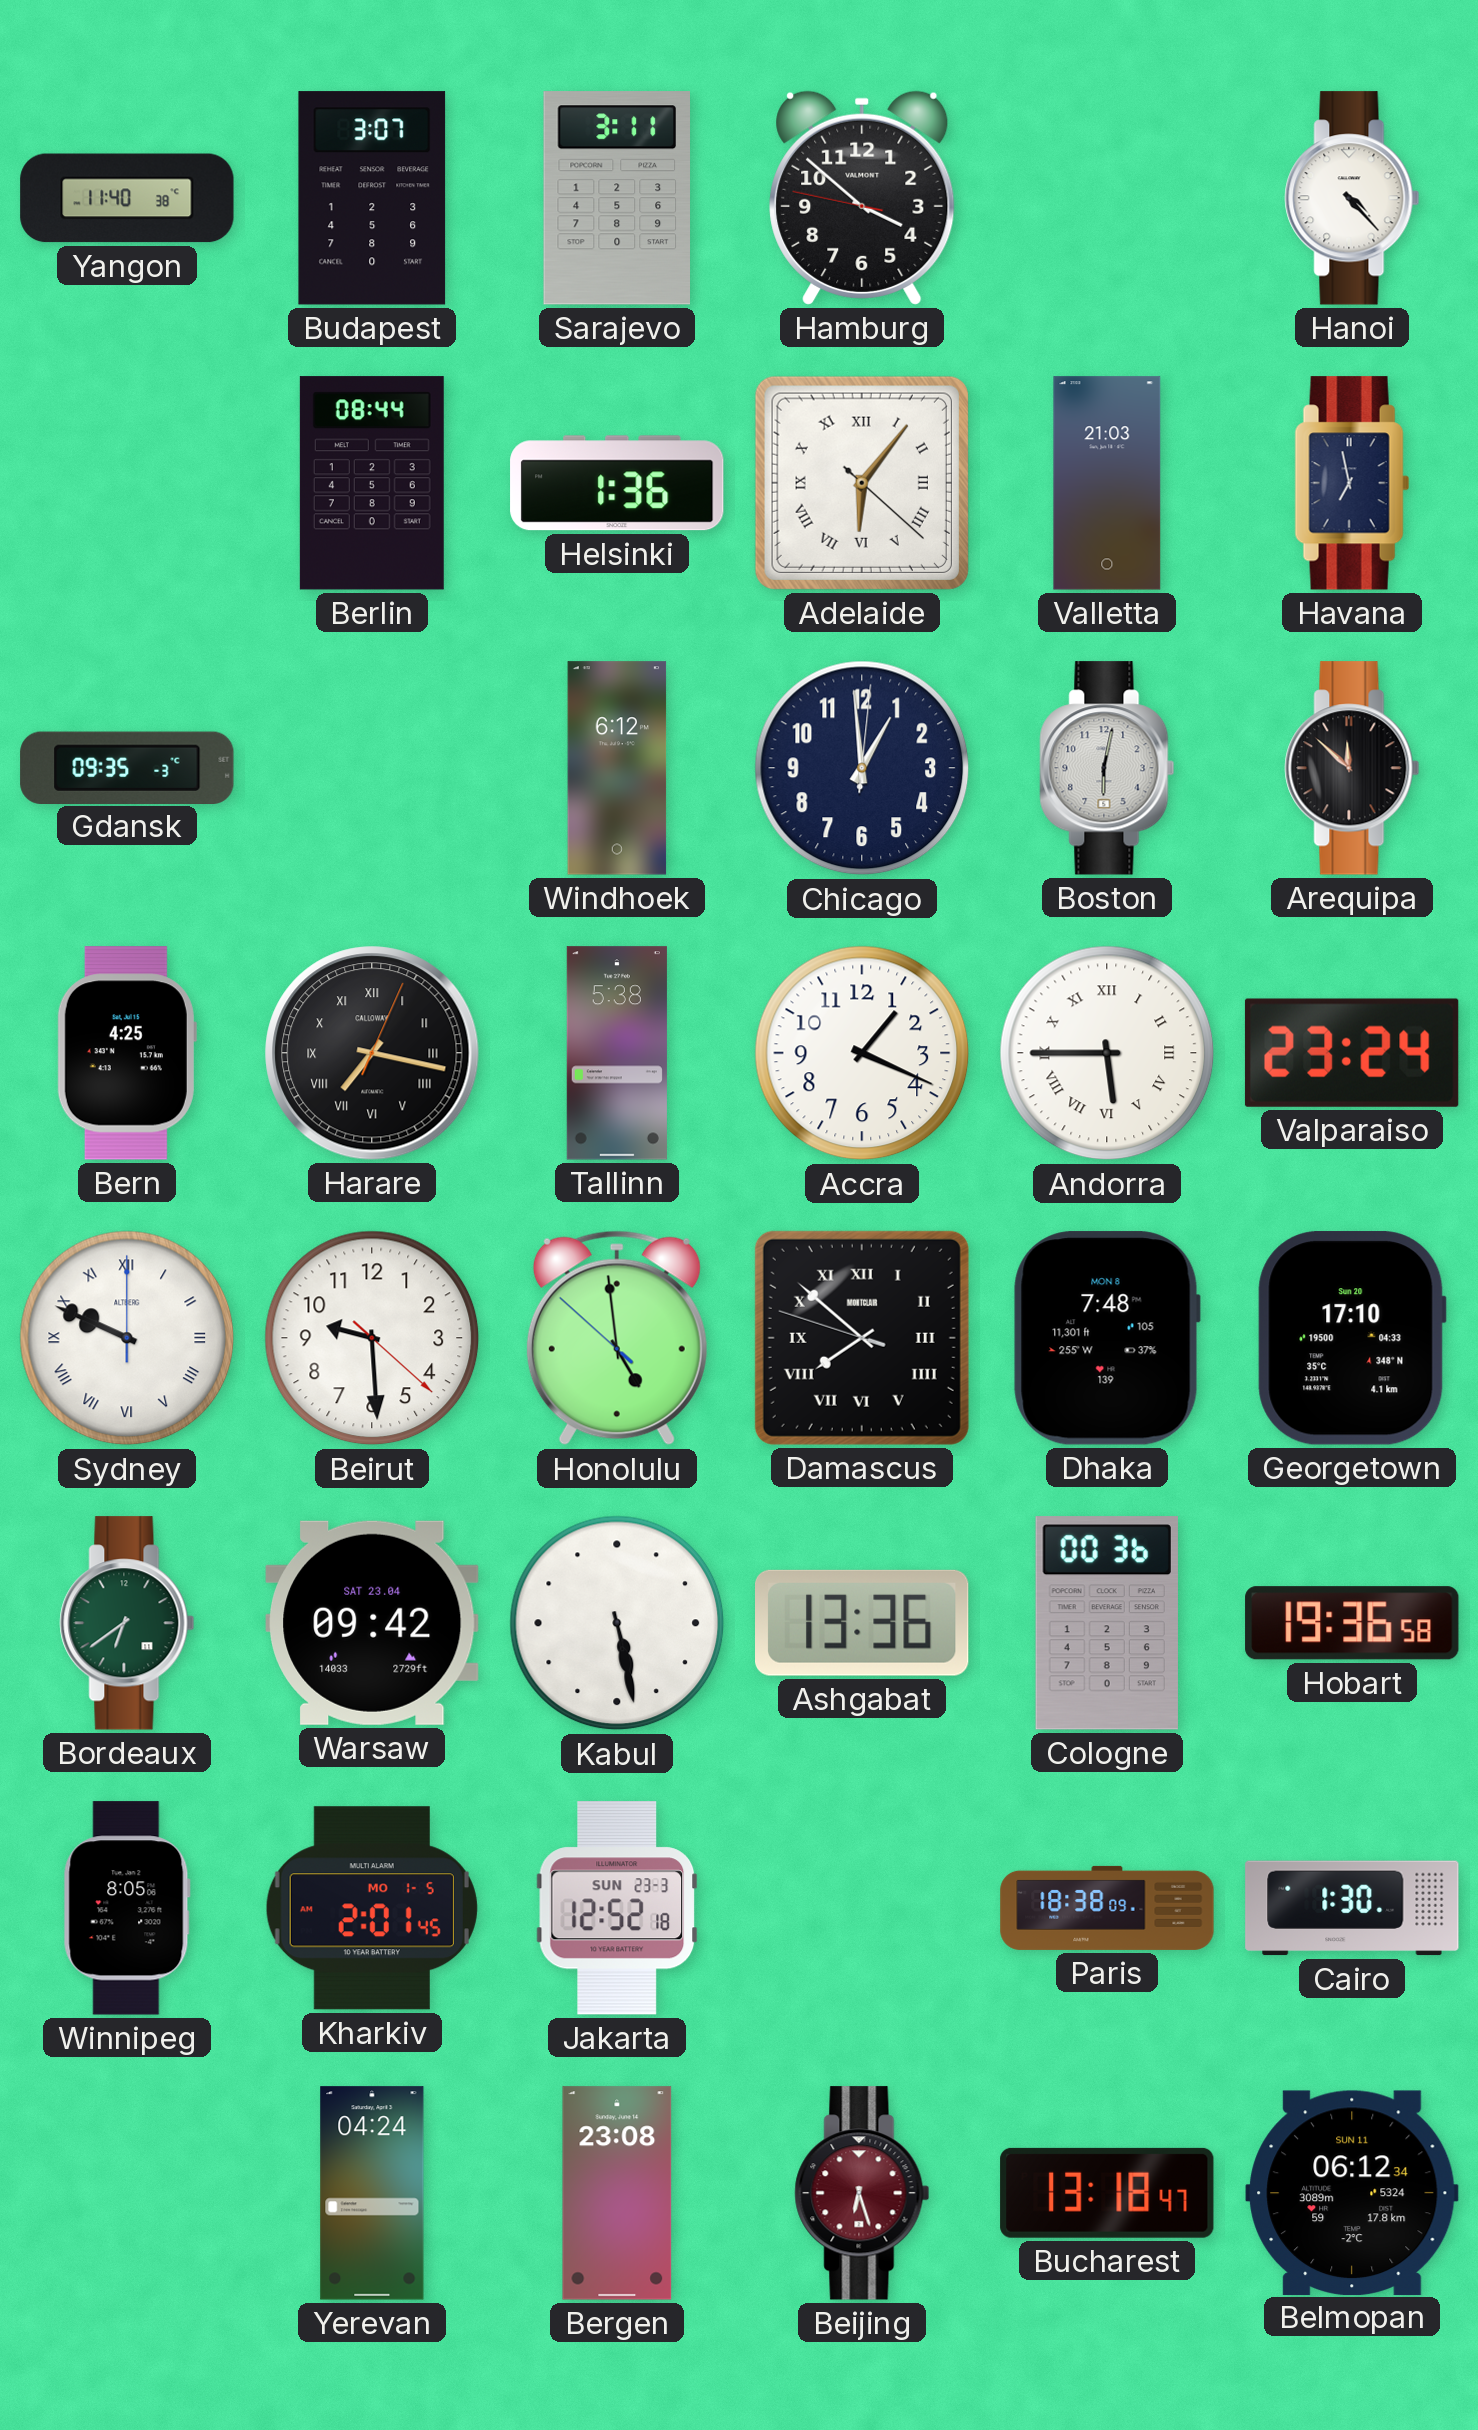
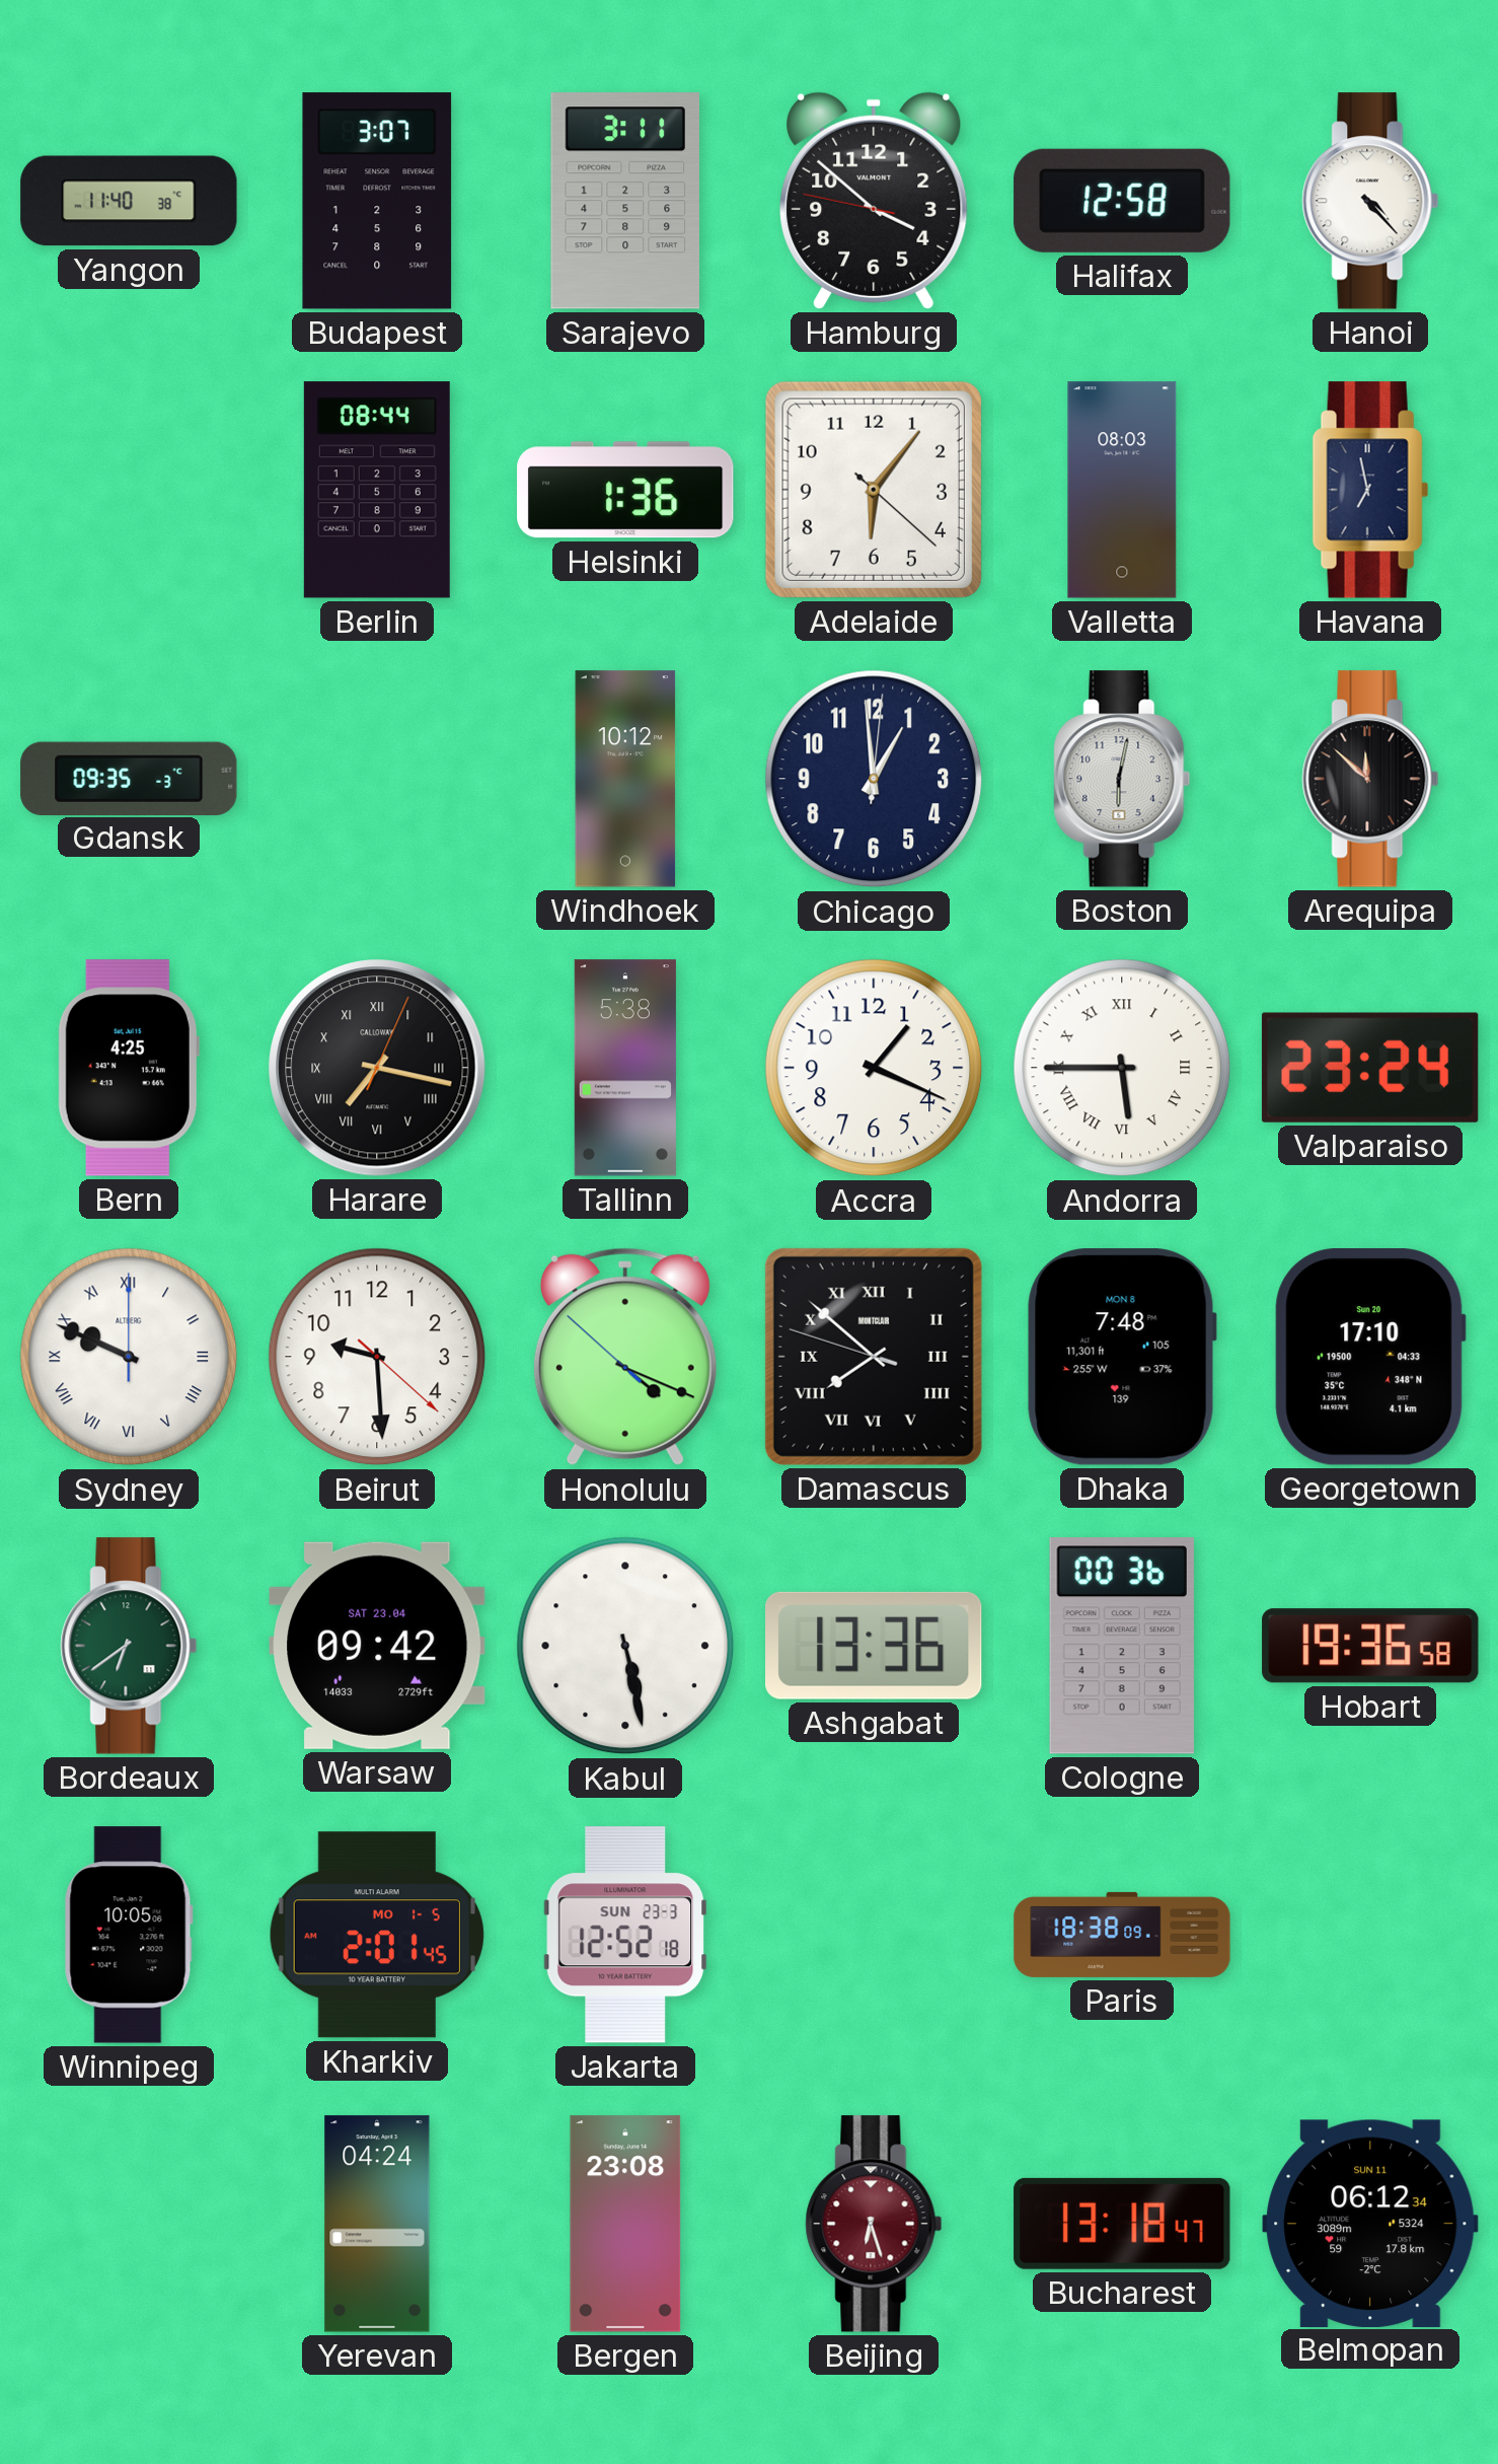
Halifax: none -> 12:58 (1122, 201)
Adelaide numerals: Roman -> Arabic (874, 490)
Valletta: 21:03 -> 08:03 (1122, 490)
Windhoek: 6:12 -> 10:12 (625, 779)
Honolulu: 4:58 -> 4:18 (625, 1357)
Winnipeg: 8:05 -> 10:05 (129, 1935)
Cairo: 1:30 -> none (1352, 1908)
